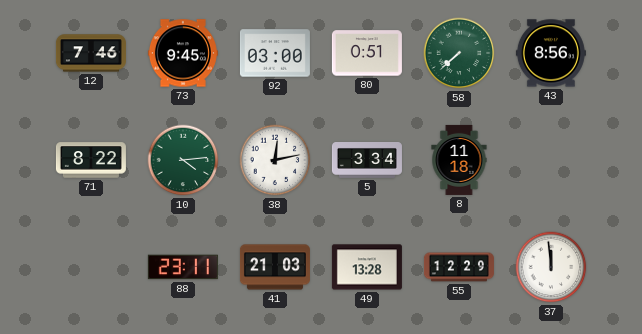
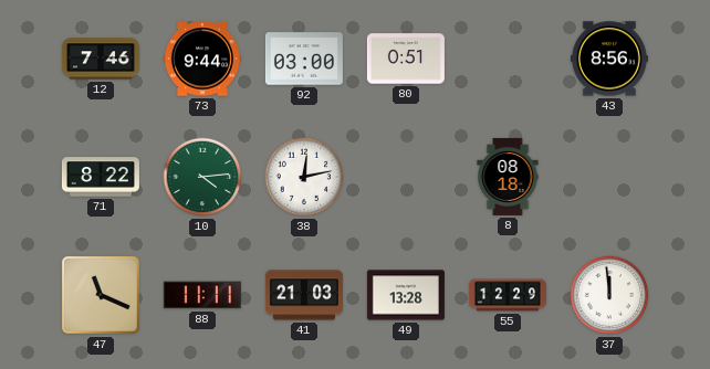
73: 9:45 -> 9:44 (202, 59)
58: 7:38 -> none (459, 53)
5: 3:34 -> none (367, 161)
8: 11:18 -> 08:18 (508, 177)
47: none -> 11:19 (101, 295)
88: 23:11 -> 11:11 (202, 295)
